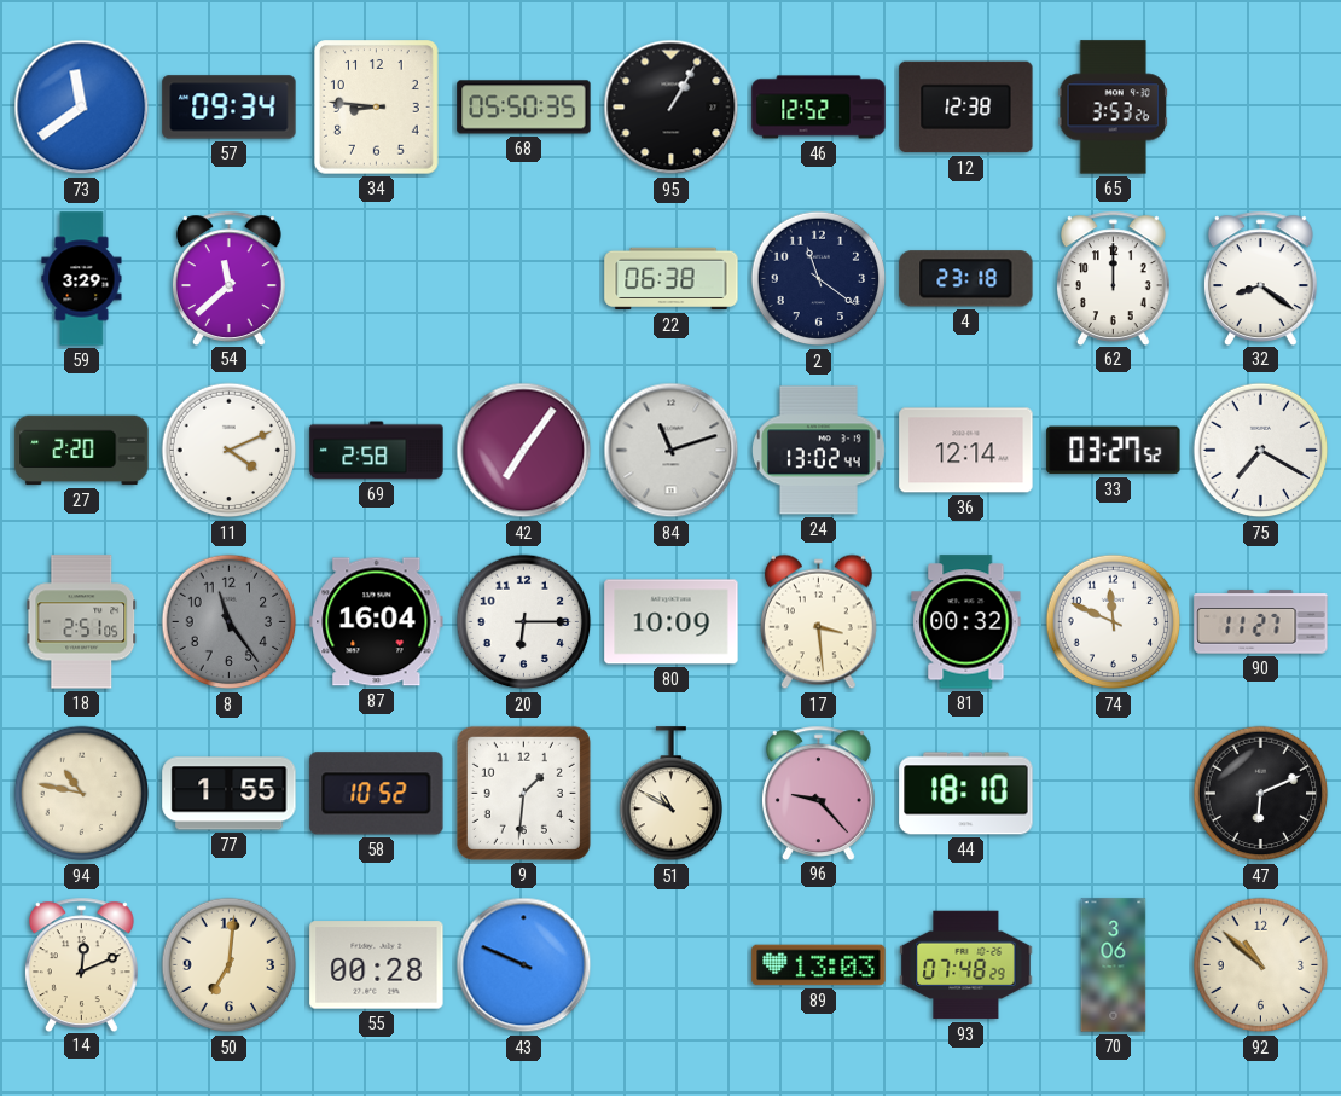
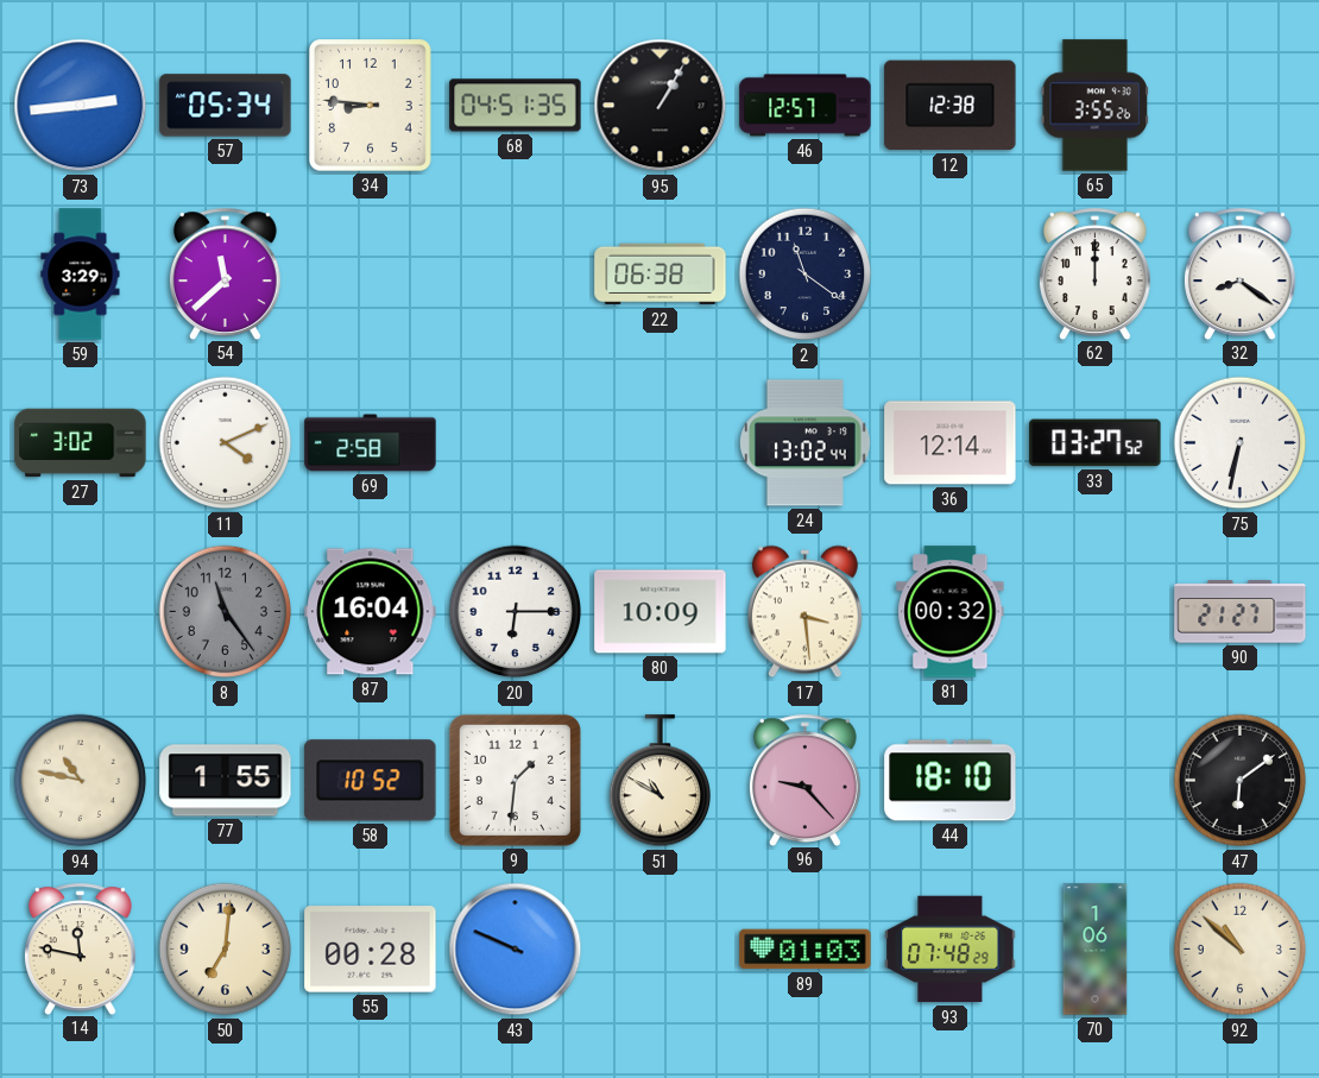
73: 11:39 -> 2:44 (81, 106)
57: 09:34 -> 05:34 (226, 106)
68: 05:50 -> 04:51 (516, 106)
46: 12:52 -> 12:57 (806, 106)
65: 3:53 -> 3:55 (1094, 106)
4: 23:18 -> none (966, 279)
27: 2:20 -> 3:02 (81, 443)
42: 7:06 -> none (524, 451)
84: 11:12 -> none (672, 451)
75: 7:20 -> 6:32 (1241, 443)
18: 2:51 -> none (82, 622)
74: 11:49 -> none (1114, 622)
90: 11:27 -> 21:27 (1241, 612)
47: 6:11 -> 6:09 (1241, 781)
14: 12:11 -> 11:47 (80, 948)
89: 13:03 -> 01:03 (806, 950)
70: 3:06 -> 1:06 (1096, 950)
